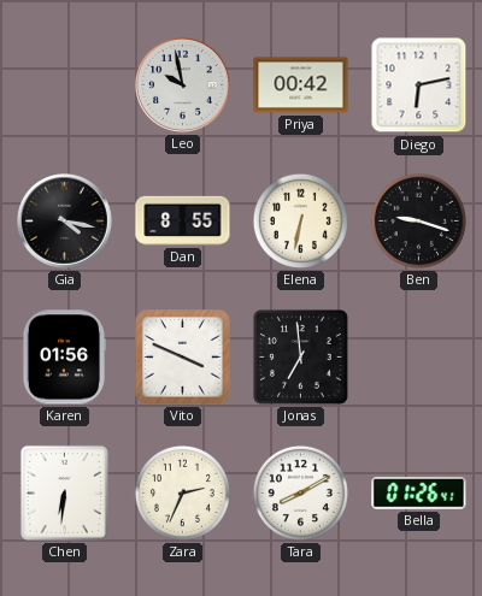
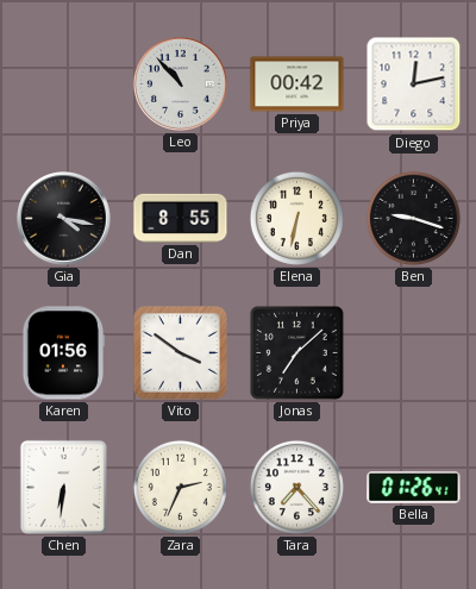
Leo: 9:58 -> 10:53 (181, 84)
Diego: 6:13 -> 12:13 (414, 84)
Vito: 3:49 -> 3:51 (181, 353)
Jonas: 6:59 -> 7:08 (296, 352)
Tara: 8:10 -> 7:23 (296, 487)
